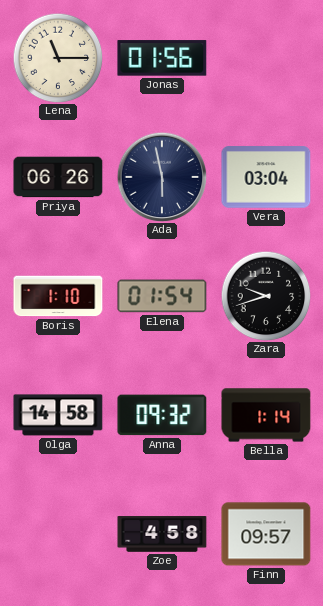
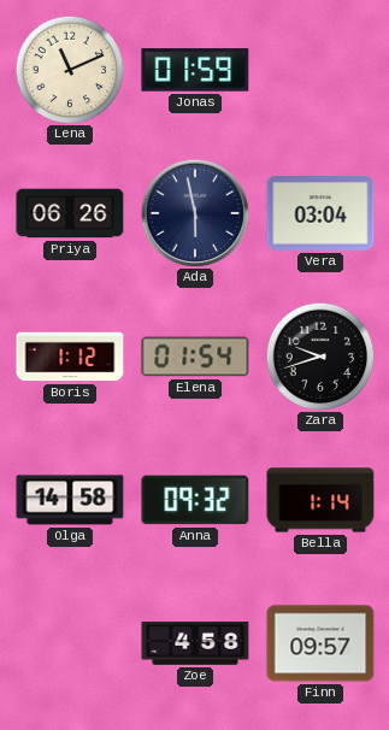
Lena: 11:15 -> 11:11 (70, 70)
Jonas: 01:56 -> 01:59 (195, 70)
Boris: 1:10 -> 1:12 (70, 357)
